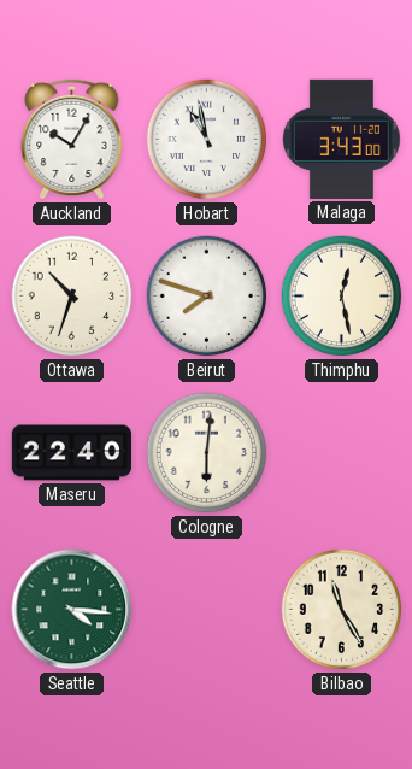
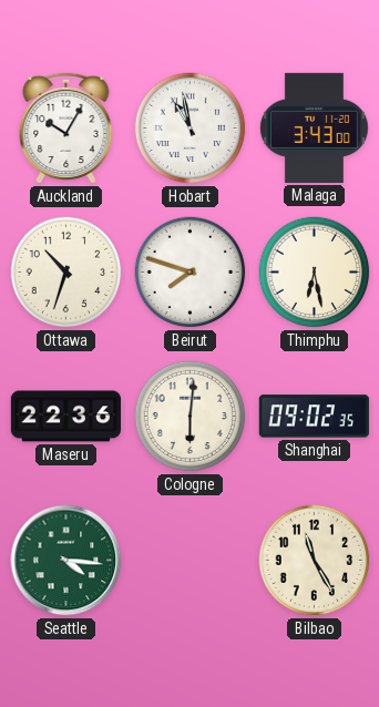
Thimphu: 12:28 -> 6:28 (315, 273)
Maseru: 22:40 -> 22:36 (65, 417)
Shanghai: none -> 09:02 (314, 417)
